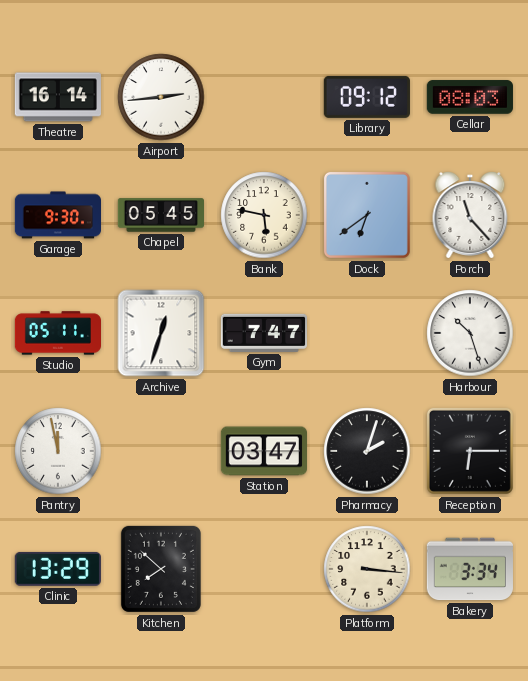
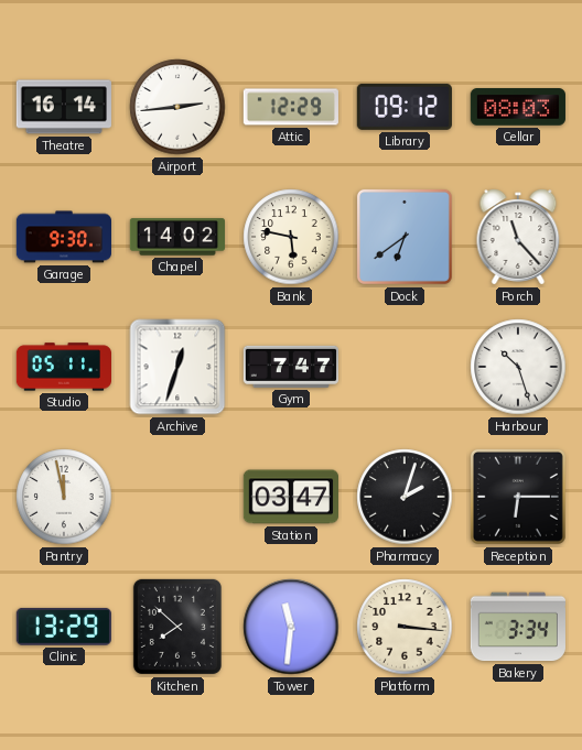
Attic: none -> 12:29 (291, 107)
Chapel: 05:45 -> 14:02 (176, 237)
Tower: none -> 11:31 (291, 627)
